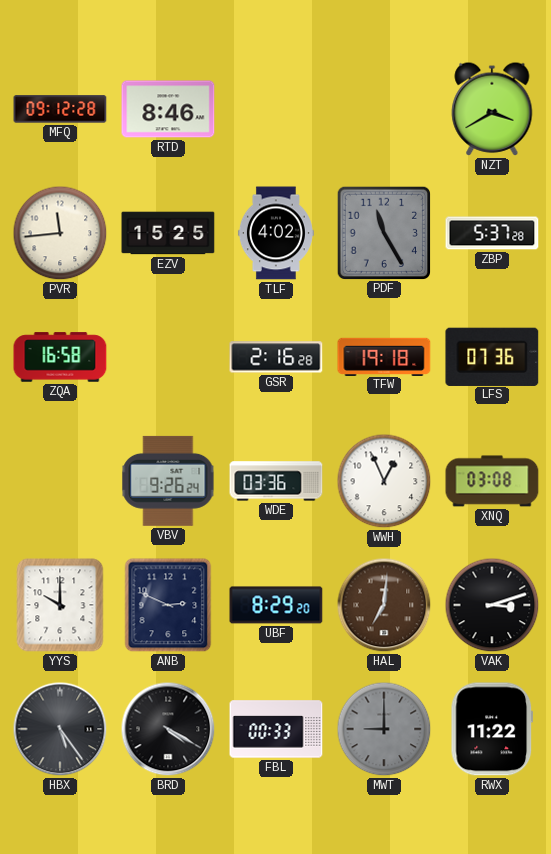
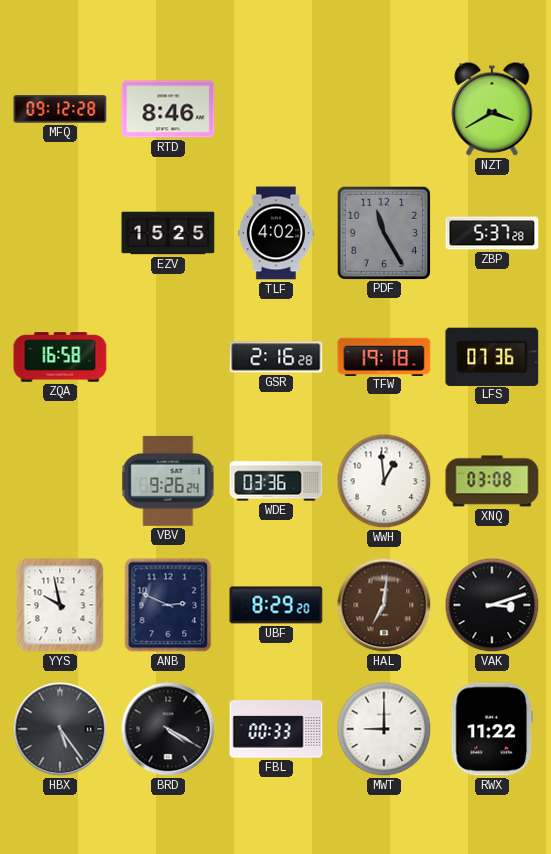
PVR: 11:44 -> none (60, 233)
WWH: 12:56 -> 12:59 (384, 481)
YYS: 10:00 -> 9:58 (60, 605)
MWT dial: grey -> white (384, 729)
